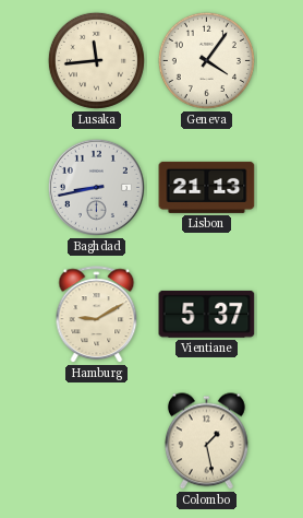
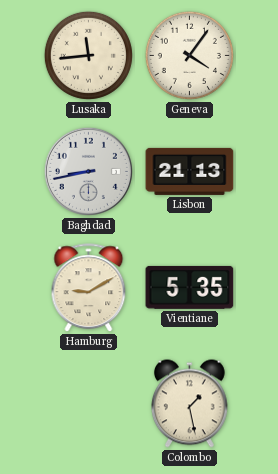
Vientiane: 5:37 -> 5:35 (190, 287)
